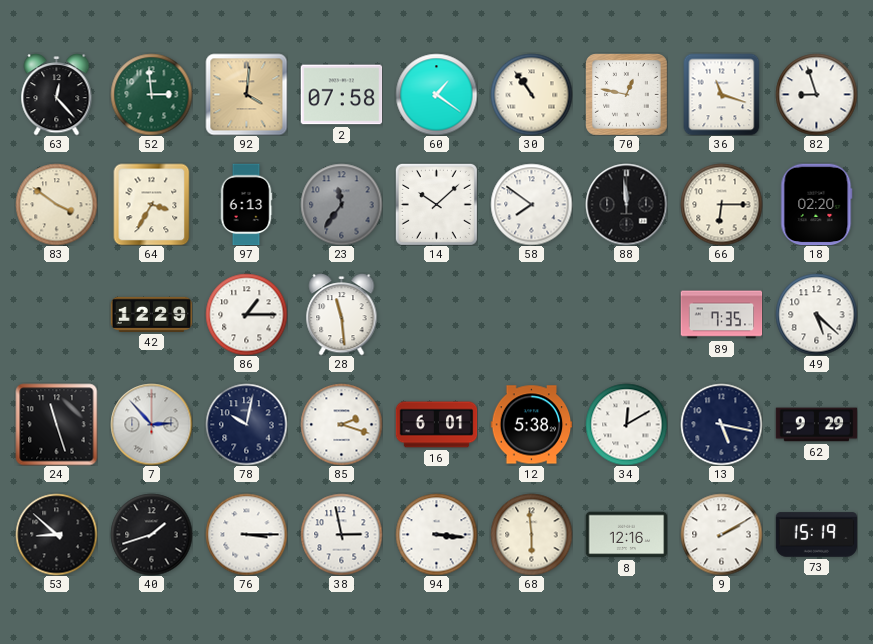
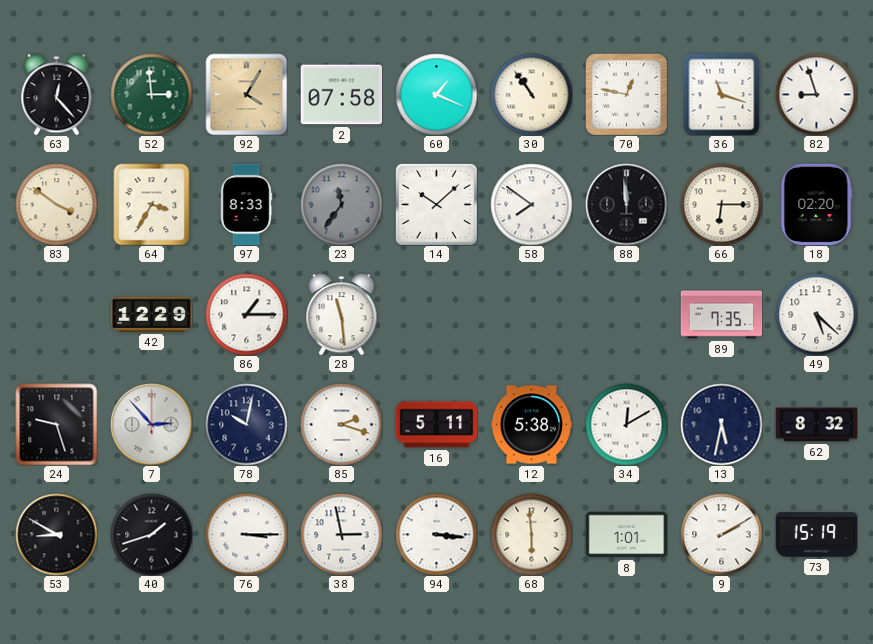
92: 4:01 -> 4:05 (246, 94)
60: 1:21 -> 1:19 (436, 94)
97: 6:13 -> 8:33 (246, 204)
24: 11:27 -> 9:27 (56, 424)
16: 6:01 -> 5:11 (436, 425)
13: 5:17 -> 5:32 (721, 424)
62: 9:29 -> 8:32 (816, 425)
53: 8:52 -> 8:50 (56, 534)
8: 12:16 -> 1:01 (626, 535)
